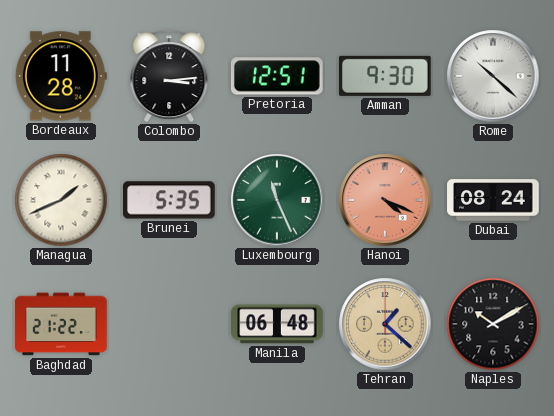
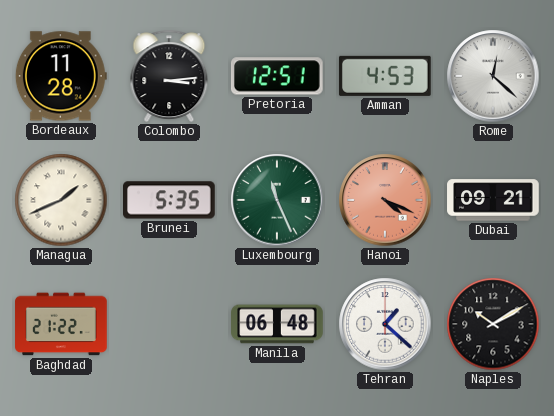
Amman: 9:30 -> 4:53 (385, 76)
Rome: 10:22 -> 12:22 (493, 76)
Dubai: 08:24 -> 09:21 (493, 200)
Tehran dial: champagne -> white (385, 324)
